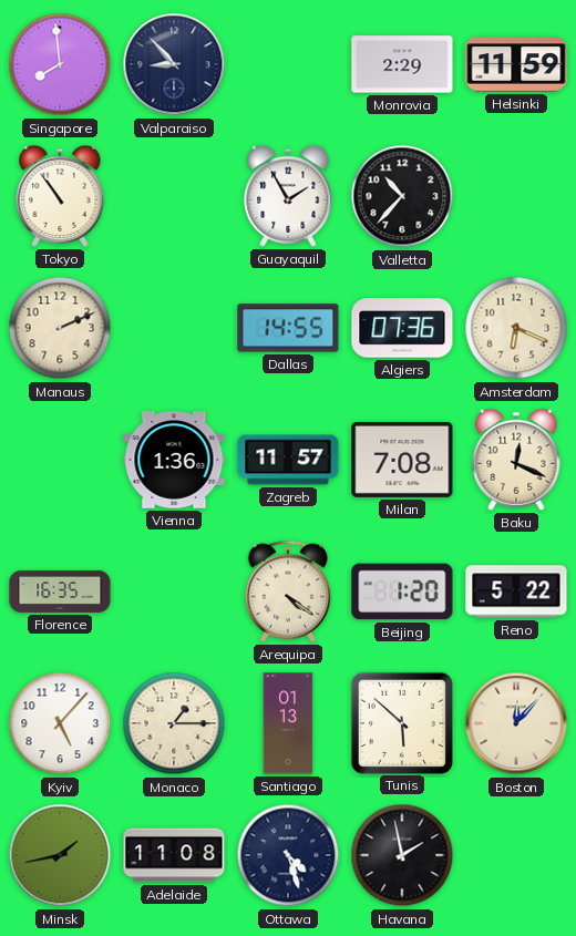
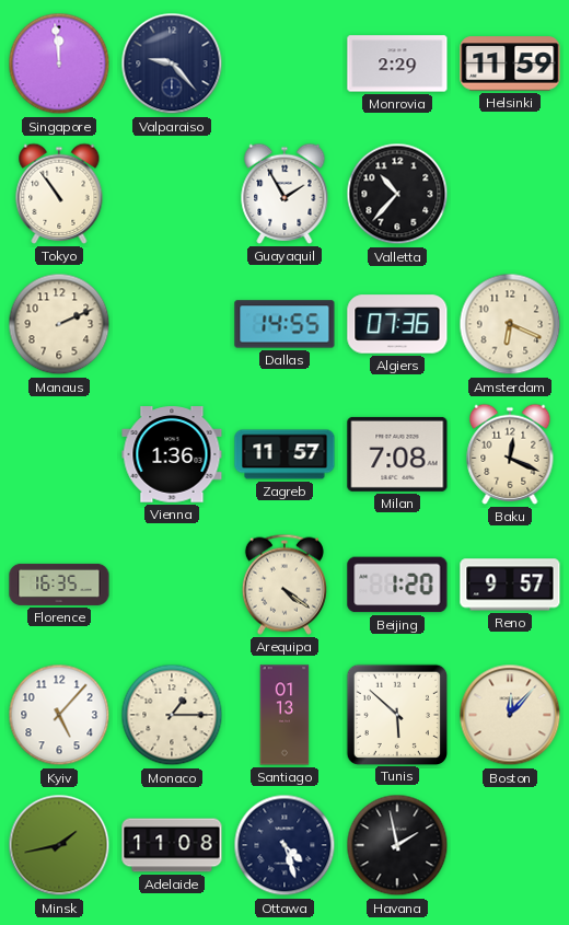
Singapore: 7:59 -> 11:59 (59, 63)
Valparaiso: 8:53 -> 9:23 (172, 63)
Reno: 5:22 -> 9:57 (510, 585)
